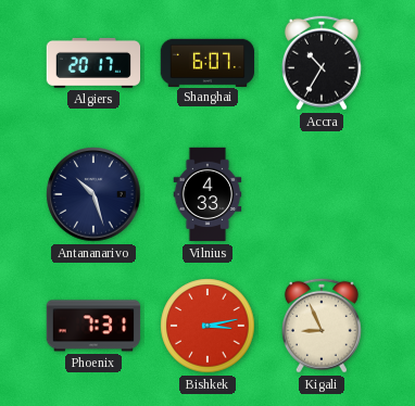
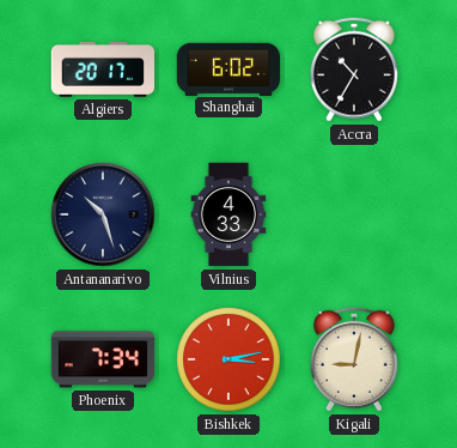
Shanghai: 6:07 -> 6:02 (228, 68)
Phoenix: 7:31 -> 7:34 (103, 359)
Kigali: 8:56 -> 9:02 (354, 359)
